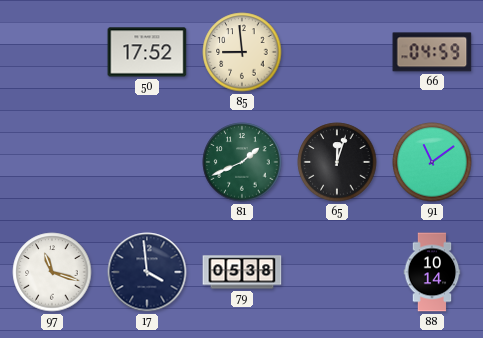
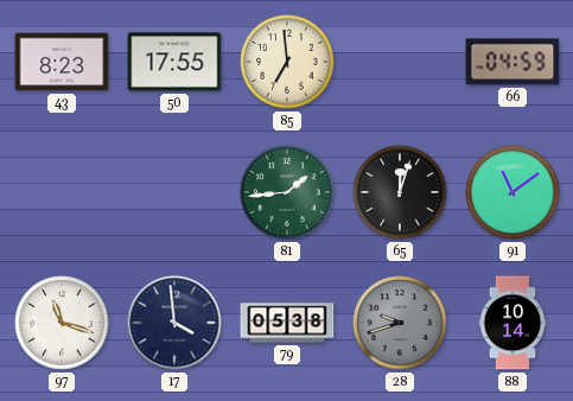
43: none -> 8:23 (62, 62)
50: 17:52 -> 17:55 (174, 62)
85: 8:59 -> 6:59 (287, 62)
81: 1:41 -> 1:44 (287, 192)
28: none -> 9:42 (400, 323)
